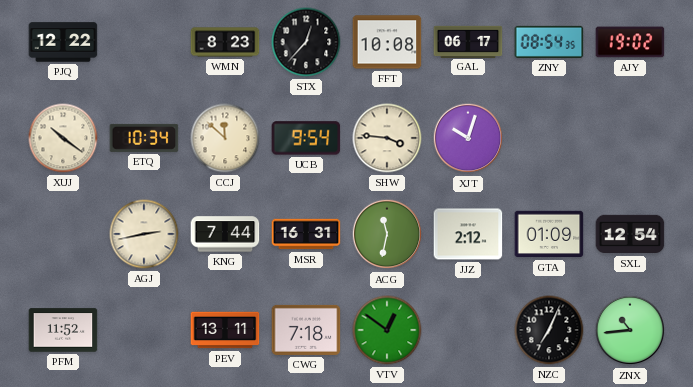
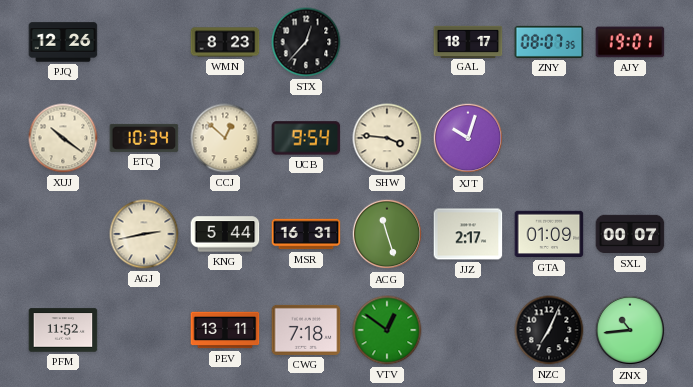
PJQ: 12:22 -> 12:26 (63, 42)
FFT: 10:08 -> none (387, 42)
GAL: 06:17 -> 18:17 (468, 41)
ZNY: 08:54 -> 08:07 (549, 42)
AJY: 19:02 -> 19:01 (630, 42)
CCJ: 11:52 -> 12:52 (225, 138)
KNG: 7:44 -> 5:44 (225, 234)
ACG: 11:32 -> 11:27 (387, 234)
JJZ: 2:12 -> 2:17 (468, 234)
SXL: 12:54 -> 00:07 (630, 234)
